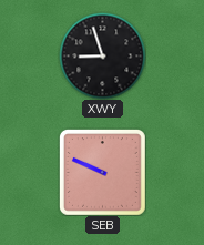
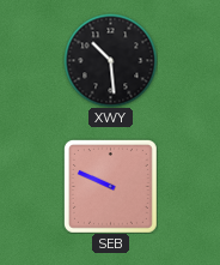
XWY: 8:57 -> 10:29 (110, 60)
